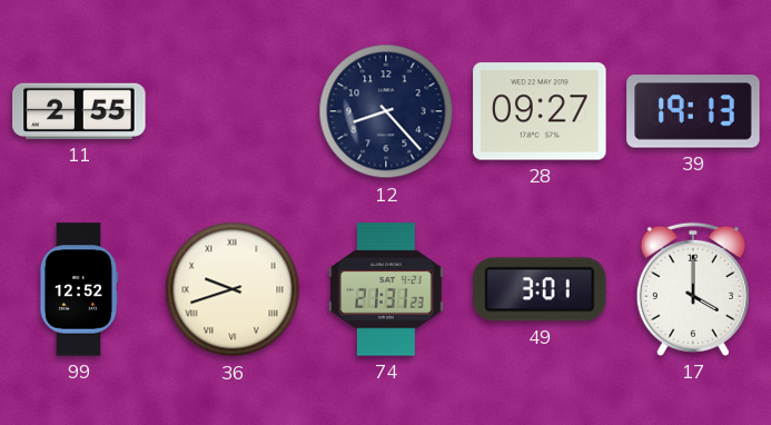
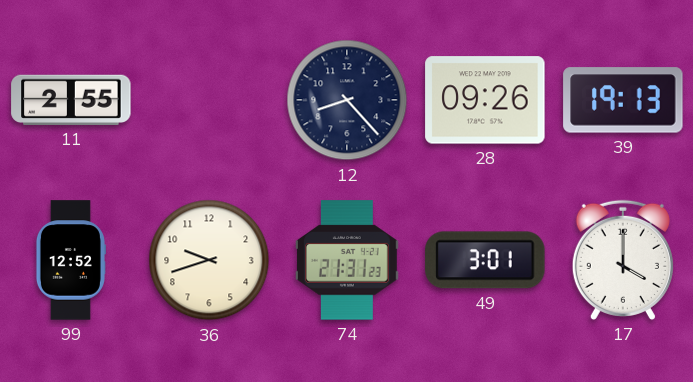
28: 09:27 -> 09:26 (485, 100)
36 numerals: Roman -> Arabic (209, 260)
